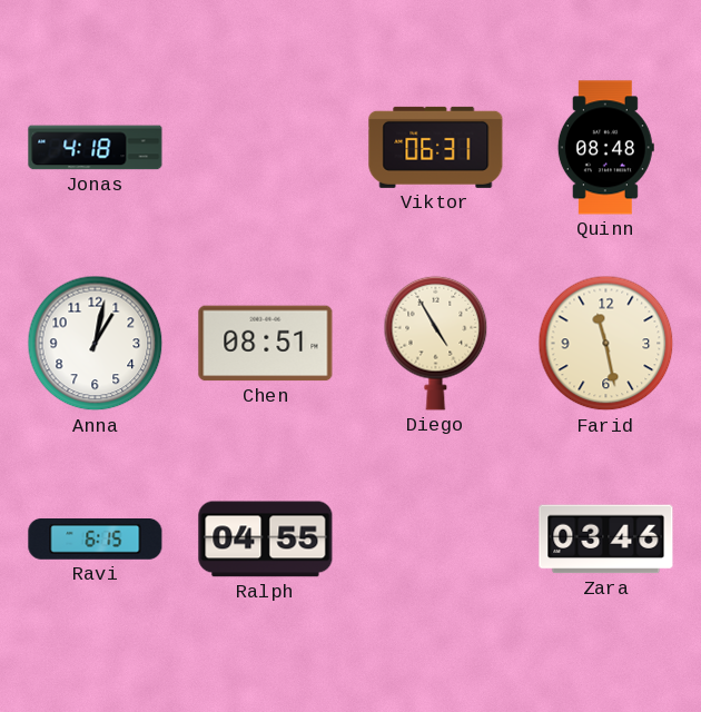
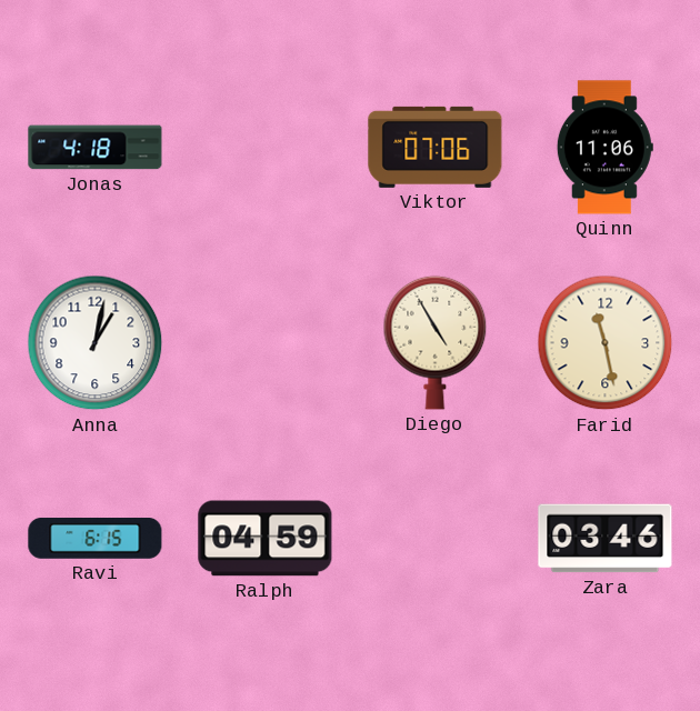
Viktor: 06:31 -> 07:06 (436, 147)
Quinn: 08:48 -> 11:06 (604, 148)
Chen: 08:51 -> none (266, 344)
Ralph: 04:55 -> 04:59 (266, 539)
